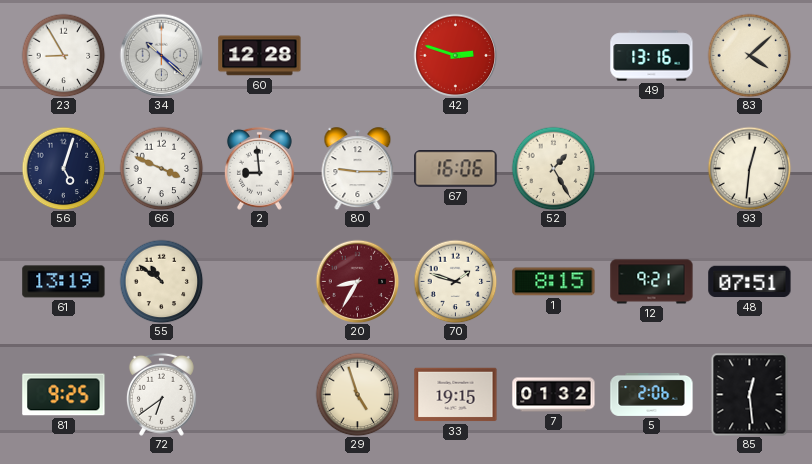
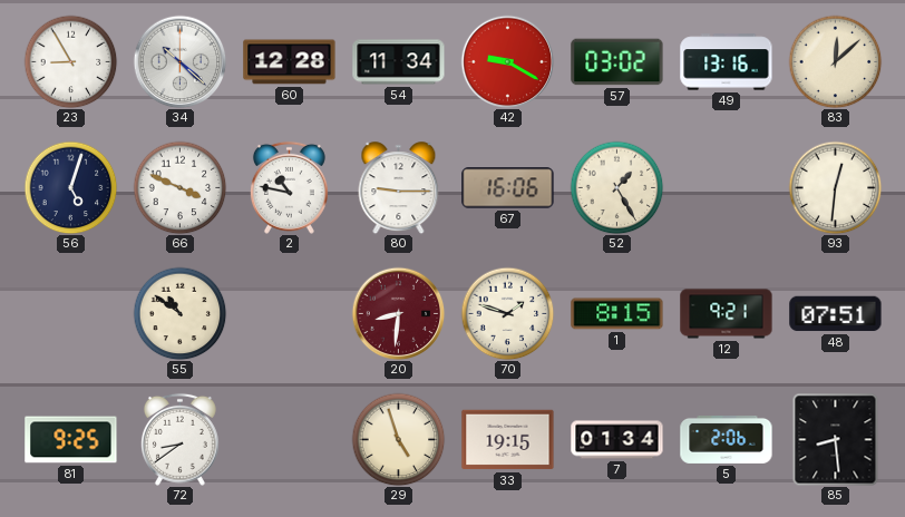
54: none -> 11:34 (399, 62)
42: 2:48 -> 9:20 (507, 61)
57: none -> 03:02 (617, 62)
83: 4:08 -> 12:08 (835, 61)
2: 8:59 -> 10:47 (289, 187)
61: 13:19 -> none (64, 282)
20: 8:35 -> 8:31 (398, 313)
72: 6:39 -> 8:39 (179, 439)
7: 01:32 -> 01:34 (617, 440)
85: 12:29 -> 8:29 (836, 439)
